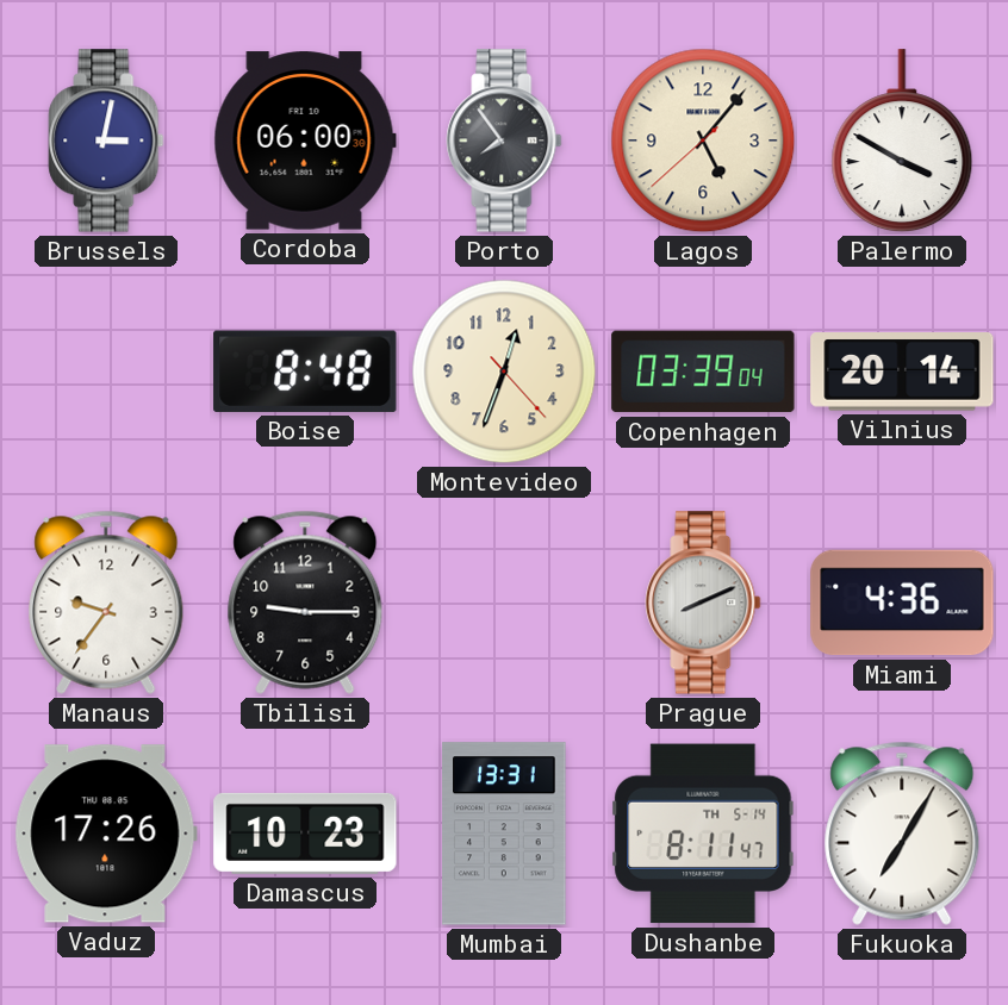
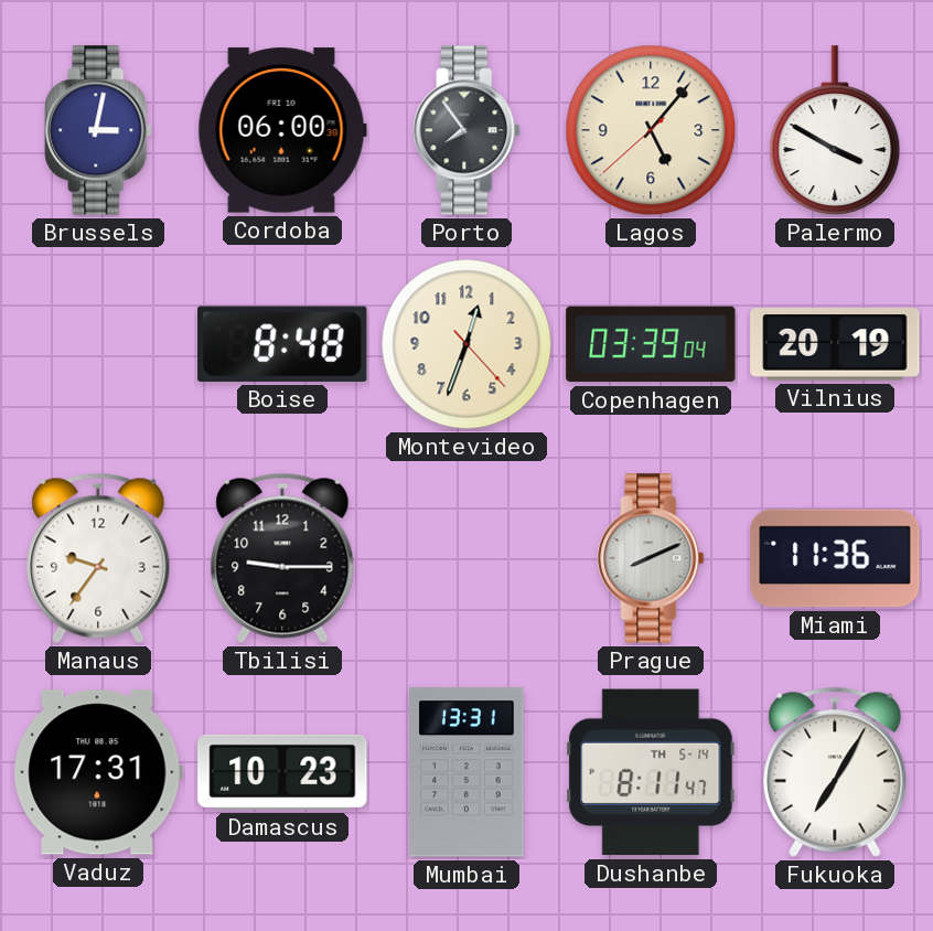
Vilnius: 20:14 -> 20:19 (835, 344)
Miami: 4:36 -> 11:36 (835, 558)
Vaduz: 17:26 -> 17:31 (98, 772)
